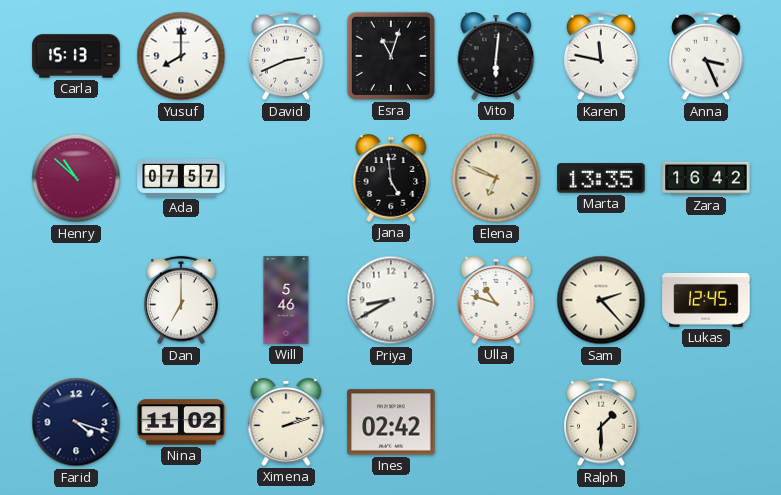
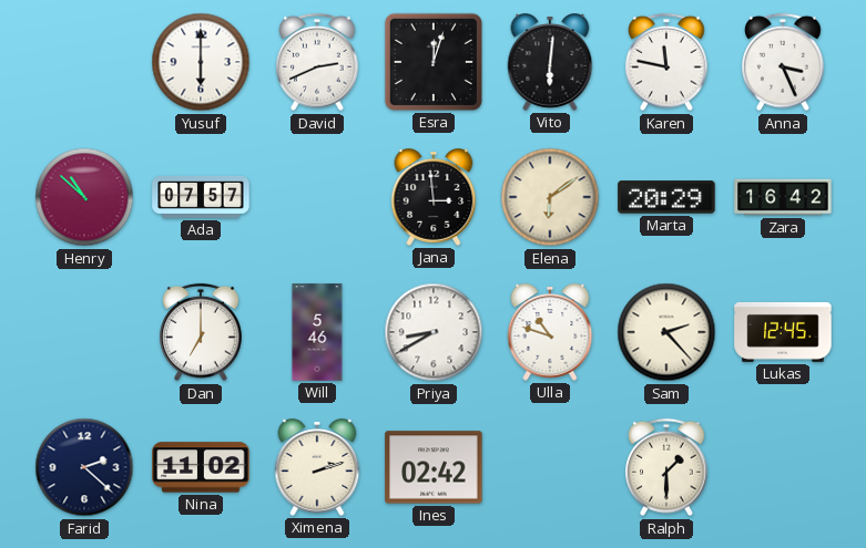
Carla: 15:13 -> none (76, 56)
Yusuf: 8:00 -> 6:00 (201, 62)
Esra: 11:03 -> 12:03 (434, 62)
Jana: 4:59 -> 2:59 (434, 197)
Elena: 6:49 -> 6:09 (550, 197)
Marta: 13:35 -> 20:29 (666, 197)
Farid: 4:18 -> 2:22 (84, 467)
